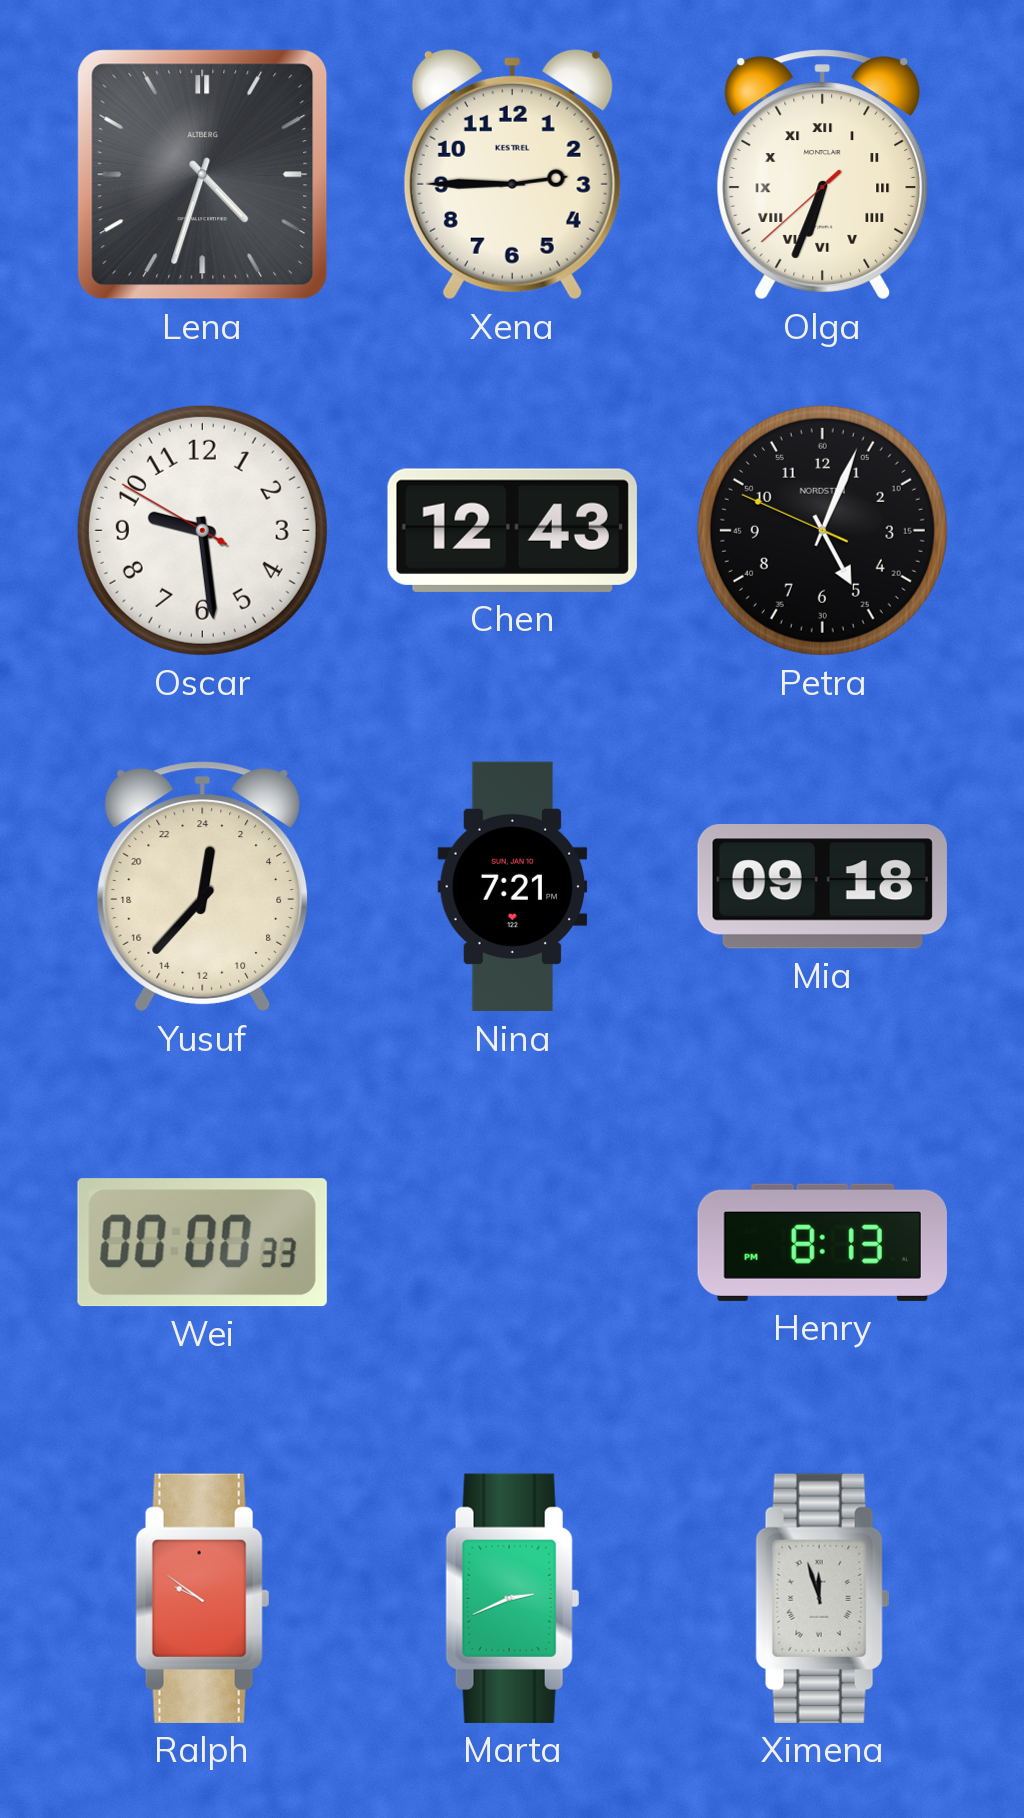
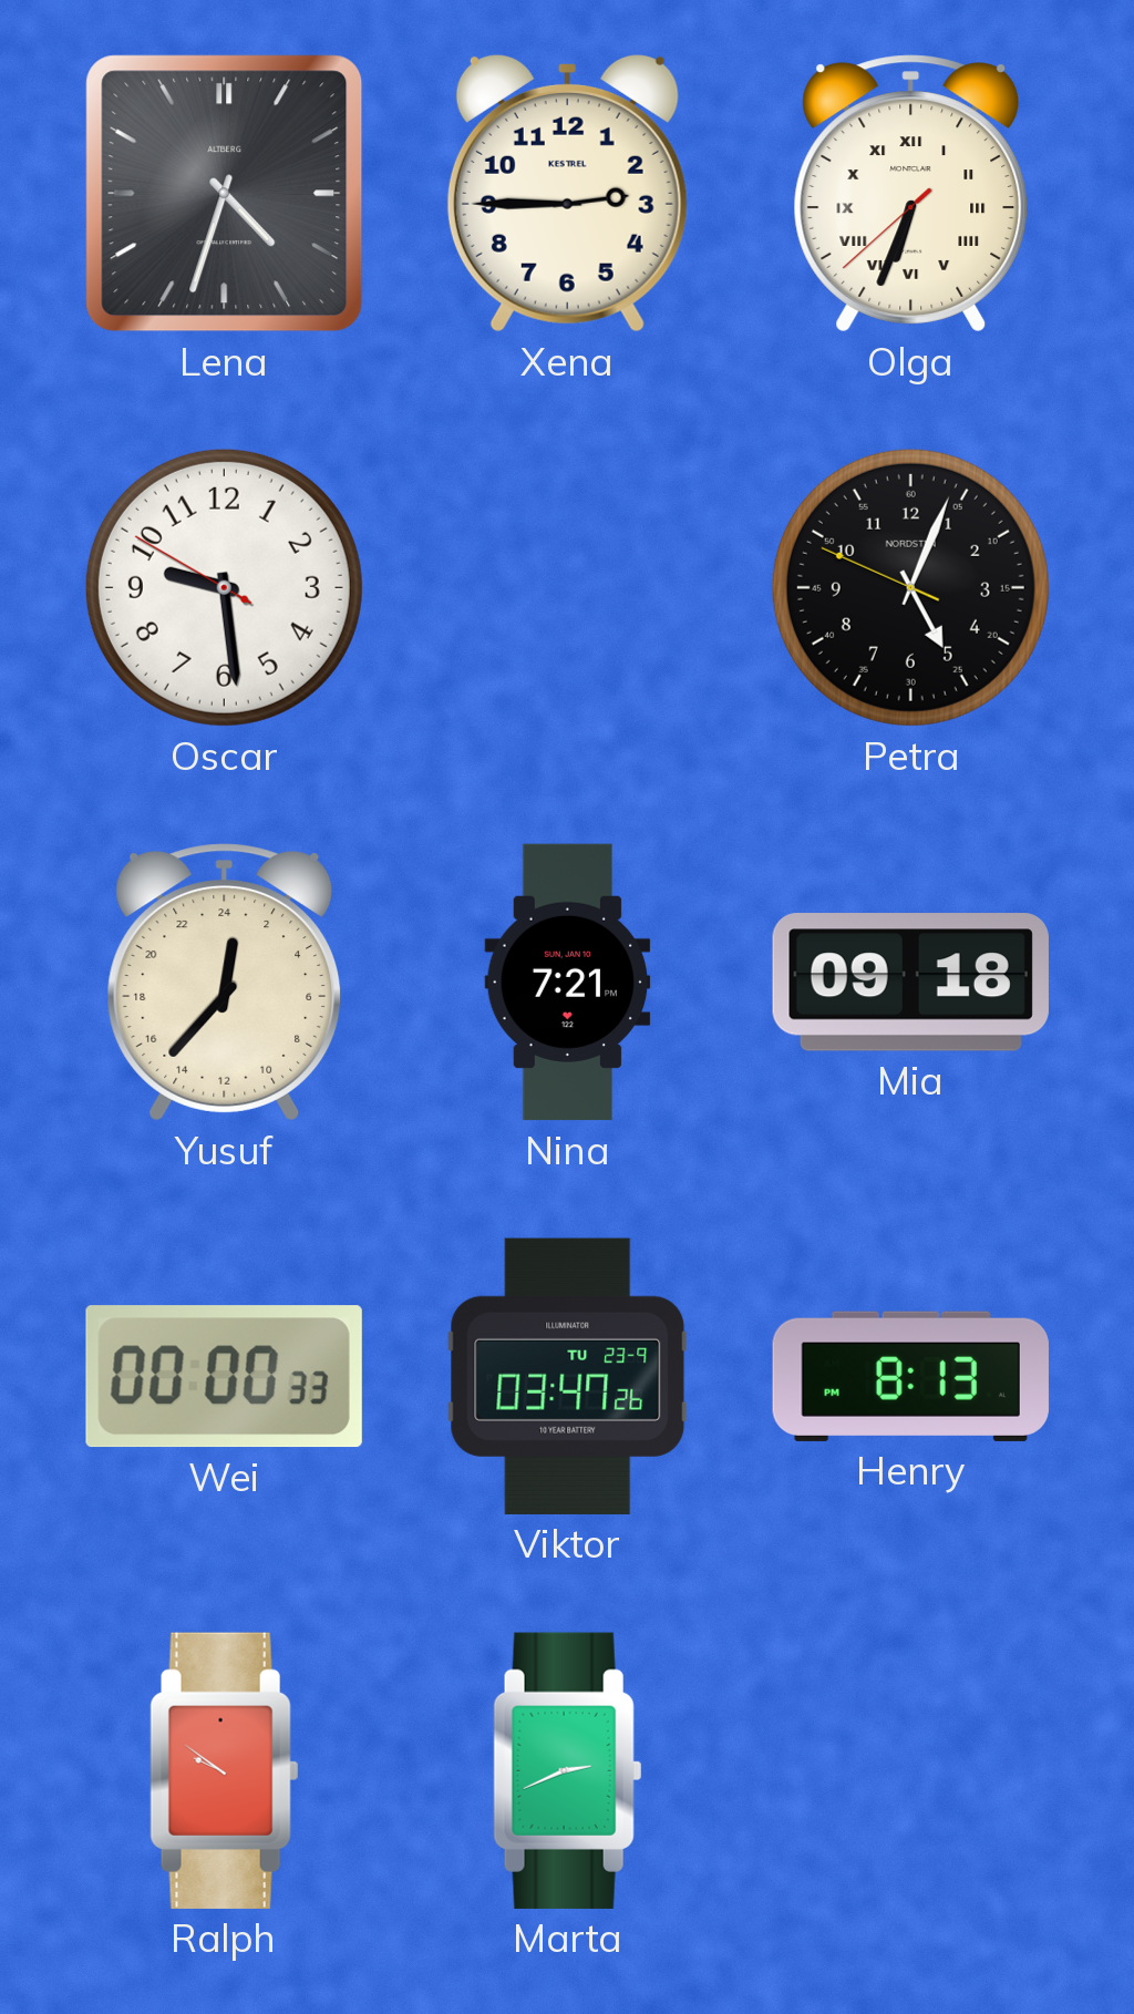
Chen: 12:43 -> none (512, 530)
Viktor: none -> 03:47 (568, 1376)
Ximena: 11:57 -> none (823, 1598)
